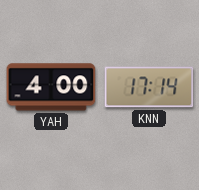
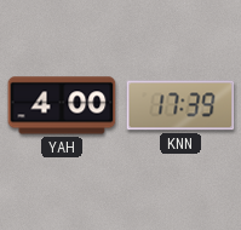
KNN: 17:14 -> 17:39 (180, 105)
